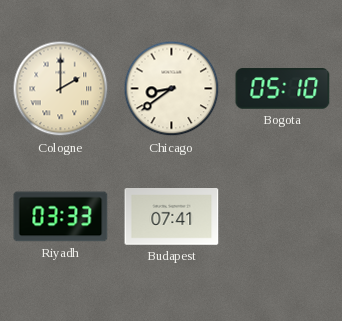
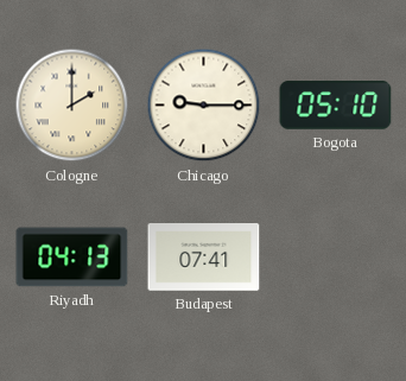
Chicago: 8:39 -> 9:15 (204, 106)
Riyadh: 03:33 -> 04:13 (72, 258)
